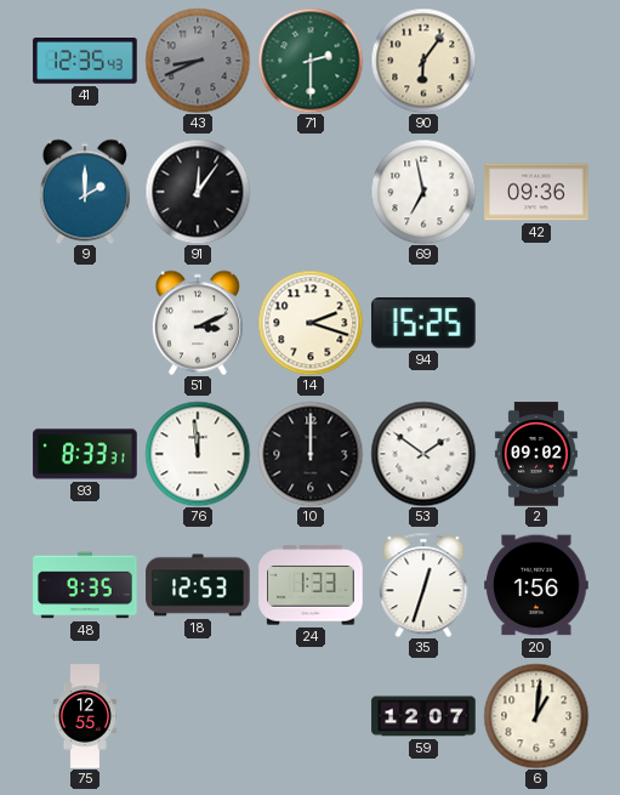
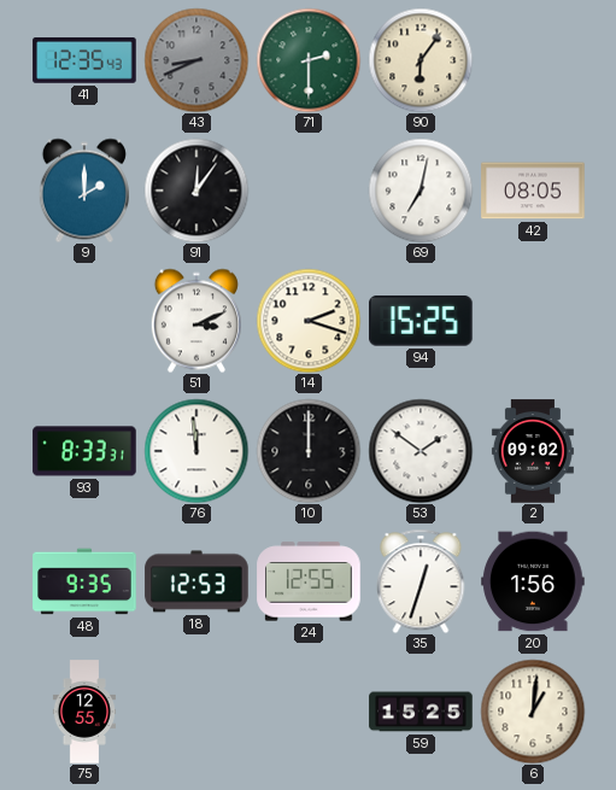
69: 6:58 -> 7:02 (421, 191)
42: 09:36 -> 08:05 (533, 191)
24: 1:33 -> 12:55 (309, 581)
59: 12:07 -> 15:25 (421, 712)
